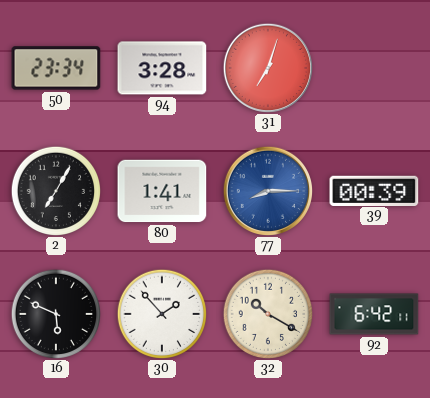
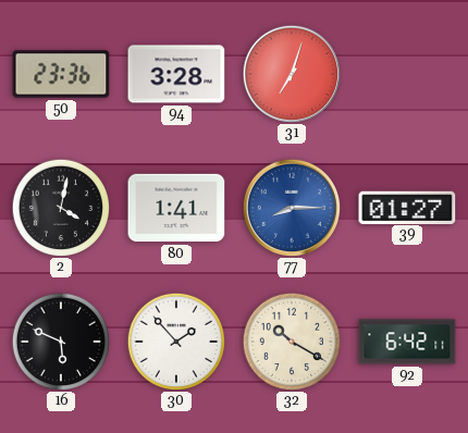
50: 23:34 -> 23:36 (61, 74)
2: 7:05 -> 4:02 (60, 207)
39: 00:39 -> 01:27 (407, 207)
